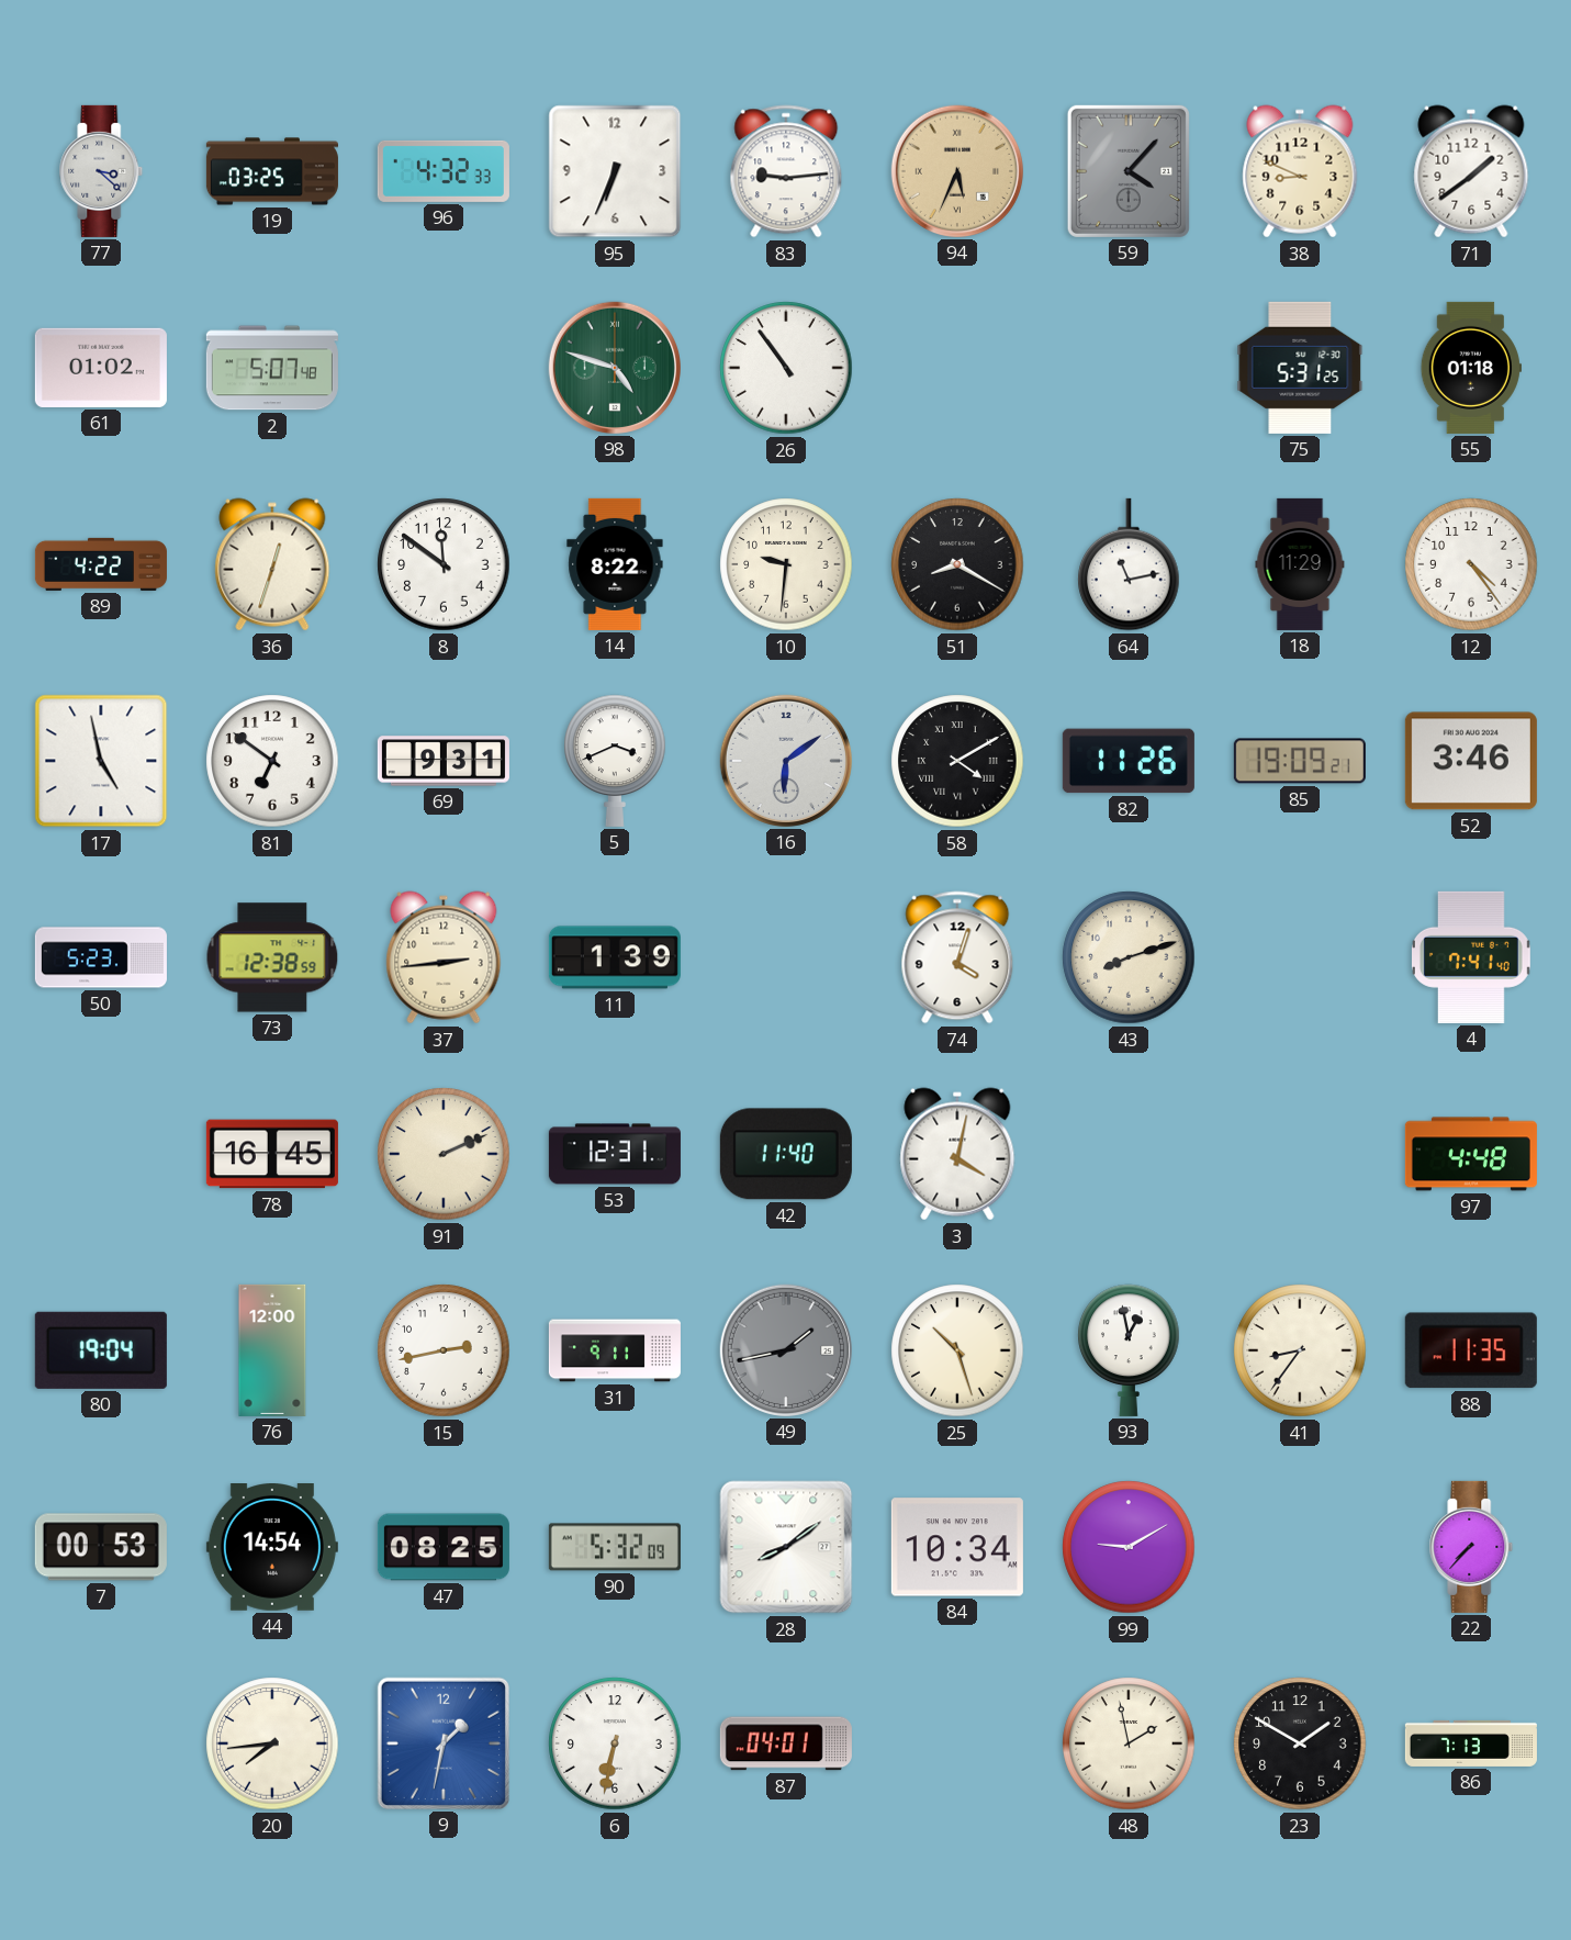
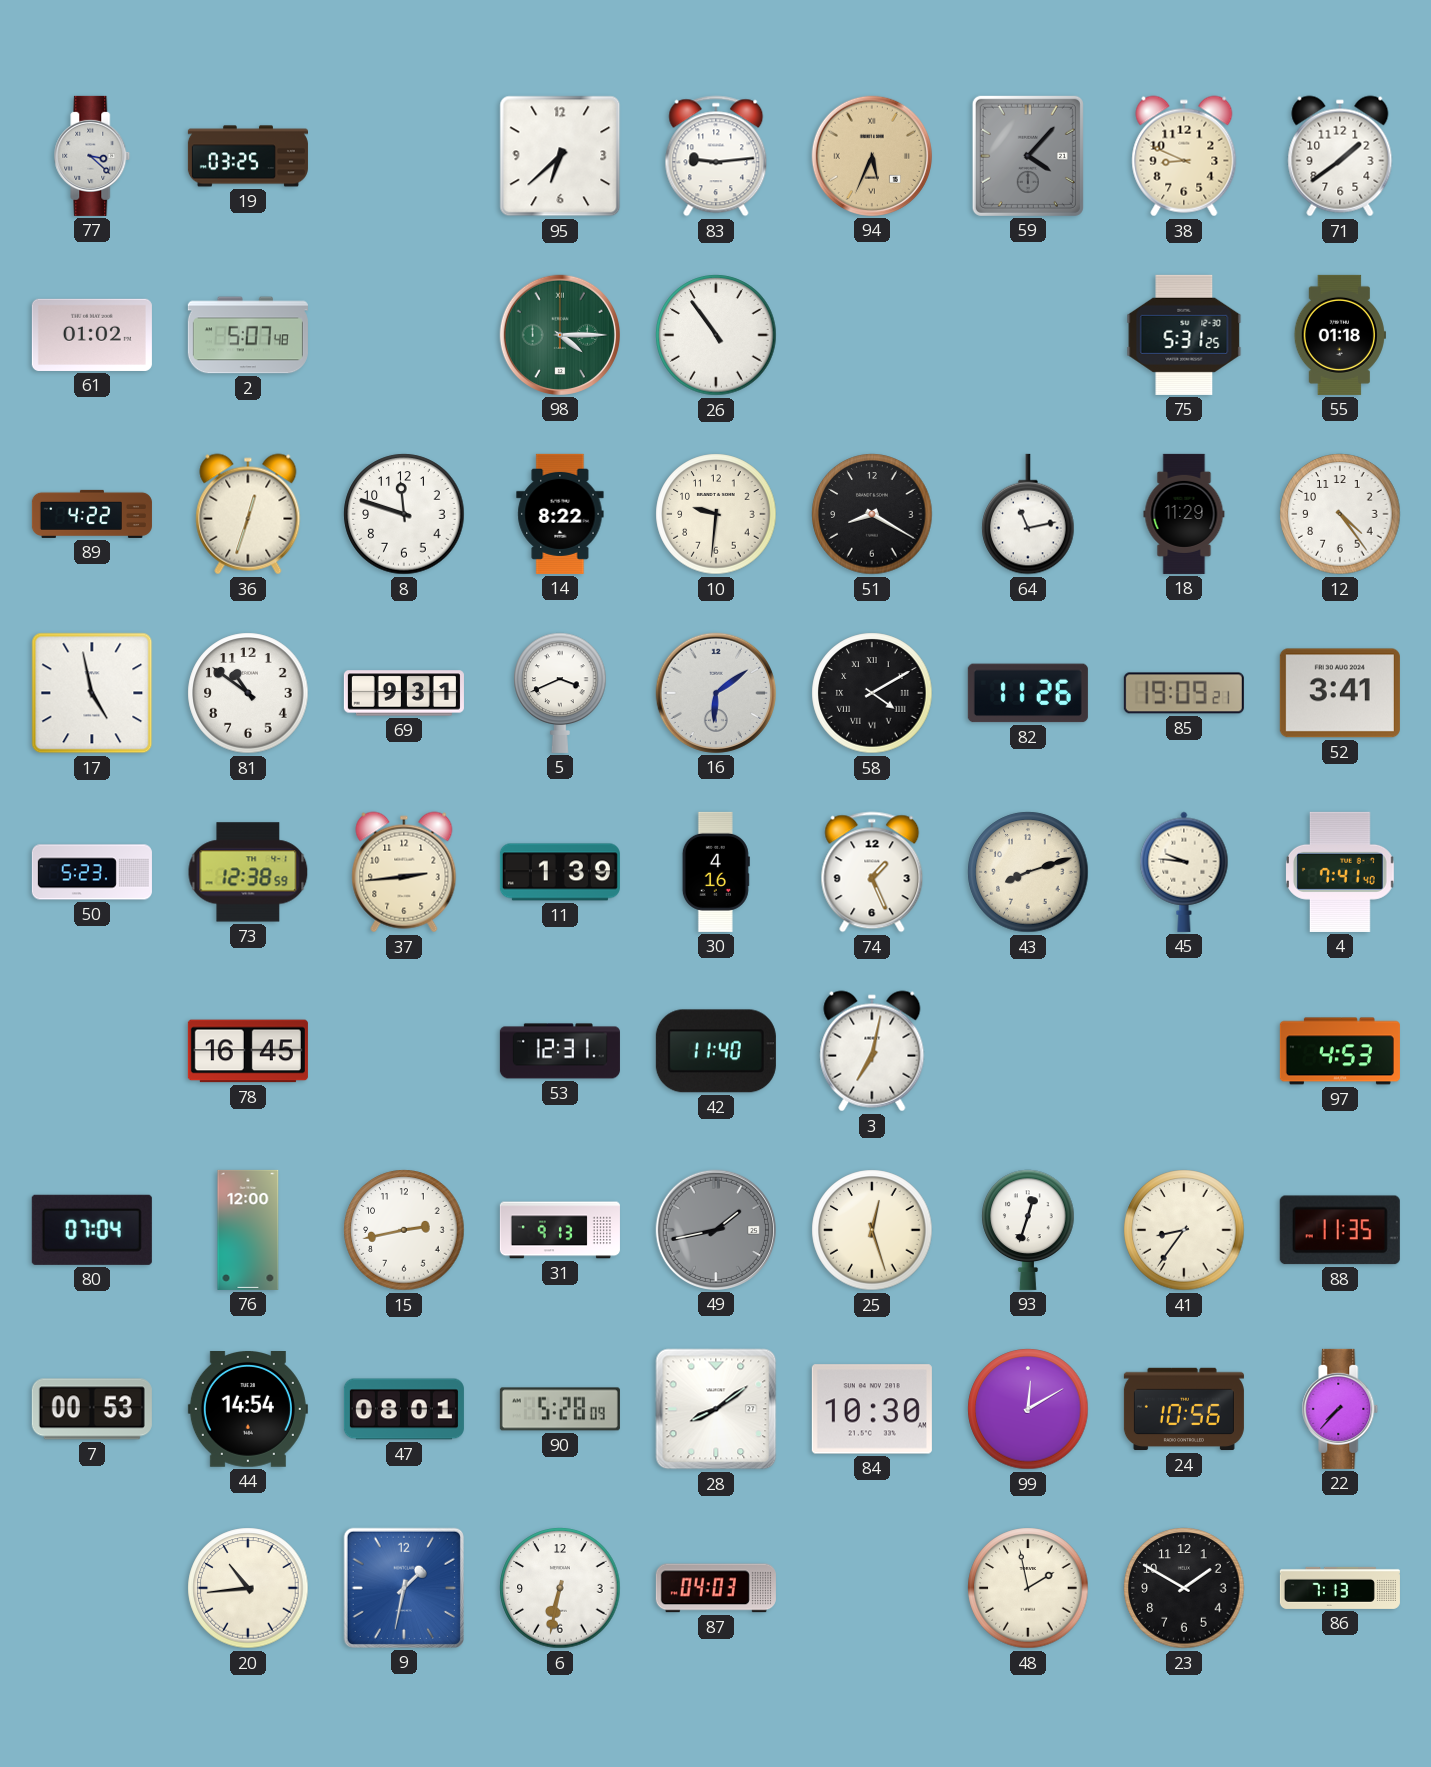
96: 4:32 -> none (444, 171)
95: 6:34 -> 6:38 (560, 156)
98: 4:48 -> 4:15 (560, 335)
8: 11:51 -> 11:48 (404, 514)
81: 6:51 -> 10:51 (248, 693)
52: 3:46 -> 3:41 (1340, 693)
30: none -> 4:16 (716, 872)
74: 4:03 -> 1:26 (872, 872)
45: none -> 9:46 (1184, 872)
91: 2:11 -> none (444, 1154)
3: 4:02 -> 7:02 (872, 1051)
97: 4:48 -> 4:53 (1340, 1051)
80: 19:04 -> 07:04 (92, 1230)
31: 9:11 -> 9:13 (560, 1230)
25: 10:27 -> 12:27 (872, 1230)
93: 12:58 -> 12:33 (1028, 1230)
47: 08:25 -> 08:01 (404, 1409)
90: 5:32 -> 5:28 (560, 1409)
84: 10:34 -> 10:30 (872, 1409)
99: 9:10 -> 12:10 (1028, 1409)
24: none -> 10:56 (1184, 1409)
20: 7:44 -> 10:44 (248, 1588)
87: 04:01 -> 04:03 (716, 1588)
